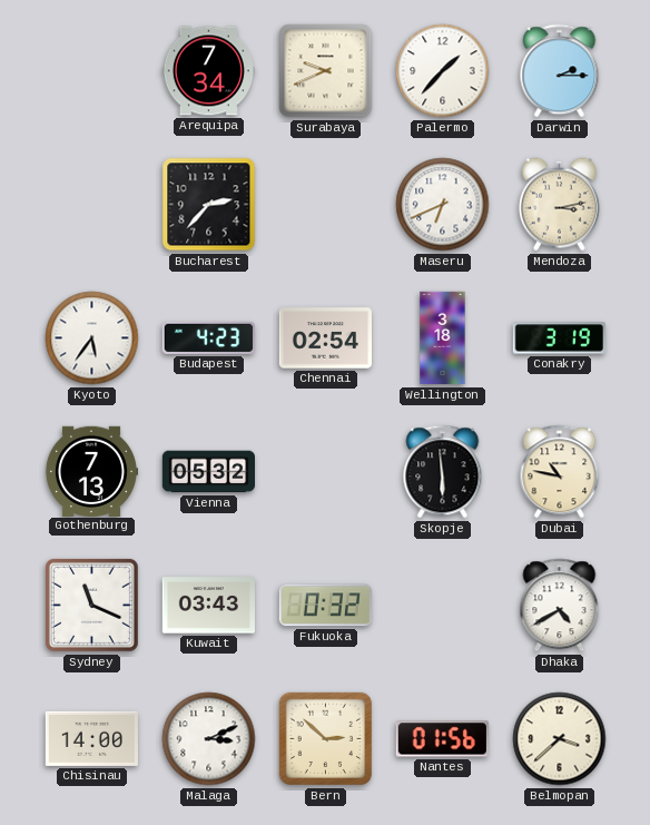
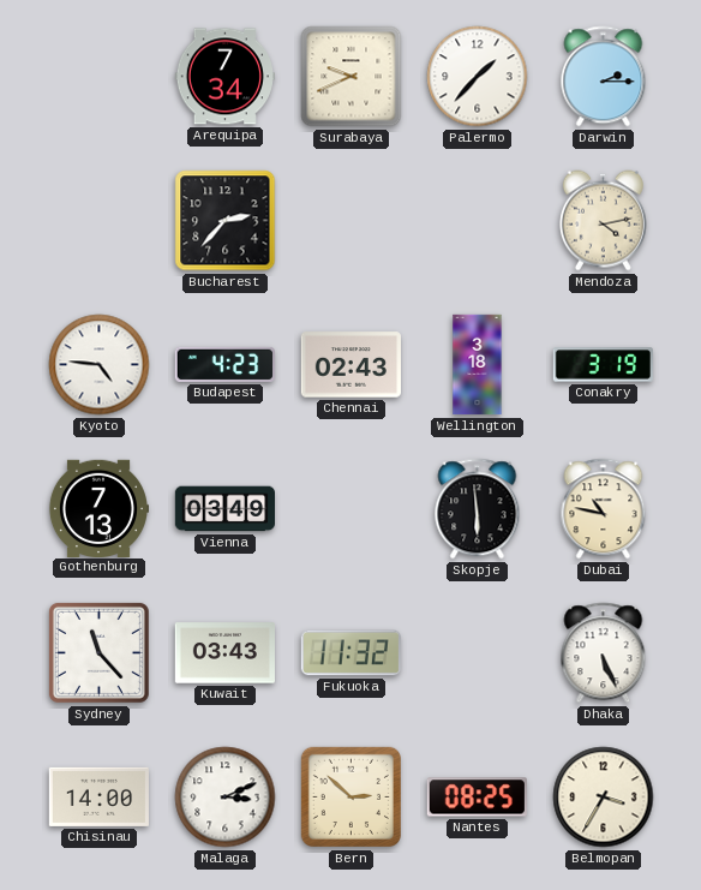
Maseru: 6:41 -> none (443, 205)
Mendoza: 3:13 -> 4:13 (603, 221)
Kyoto: 5:36 -> 4:46 (100, 365)
Chennai: 02:54 -> 02:43 (350, 365)
Vienna: 05:32 -> 03:49 (224, 509)
Sydney: 11:19 -> 11:23 (98, 652)
Fukuoka: 0:32 -> 11:32 (350, 653)
Dhaka: 4:40 -> 5:26 (604, 653)
Nantes: 01:56 -> 08:25 (477, 798)
Belmopan: 3:38 -> 3:35 (604, 798)
